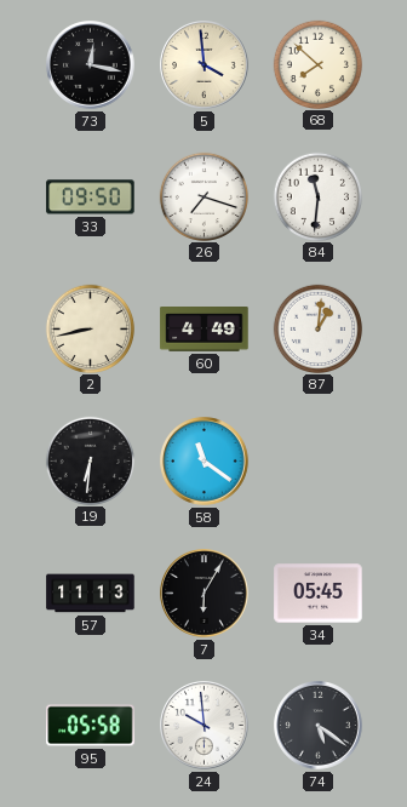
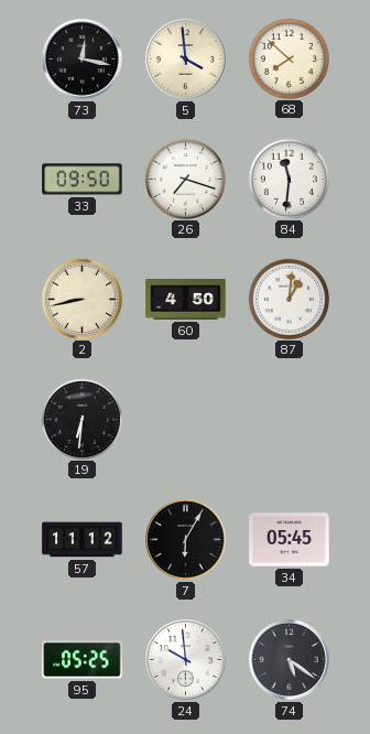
60: 4:49 -> 4:50 (186, 300)
58: 11:21 -> none (205, 462)
57: 11:13 -> 11:12 (83, 540)
95: 05:58 -> 05:25 (83, 660)
